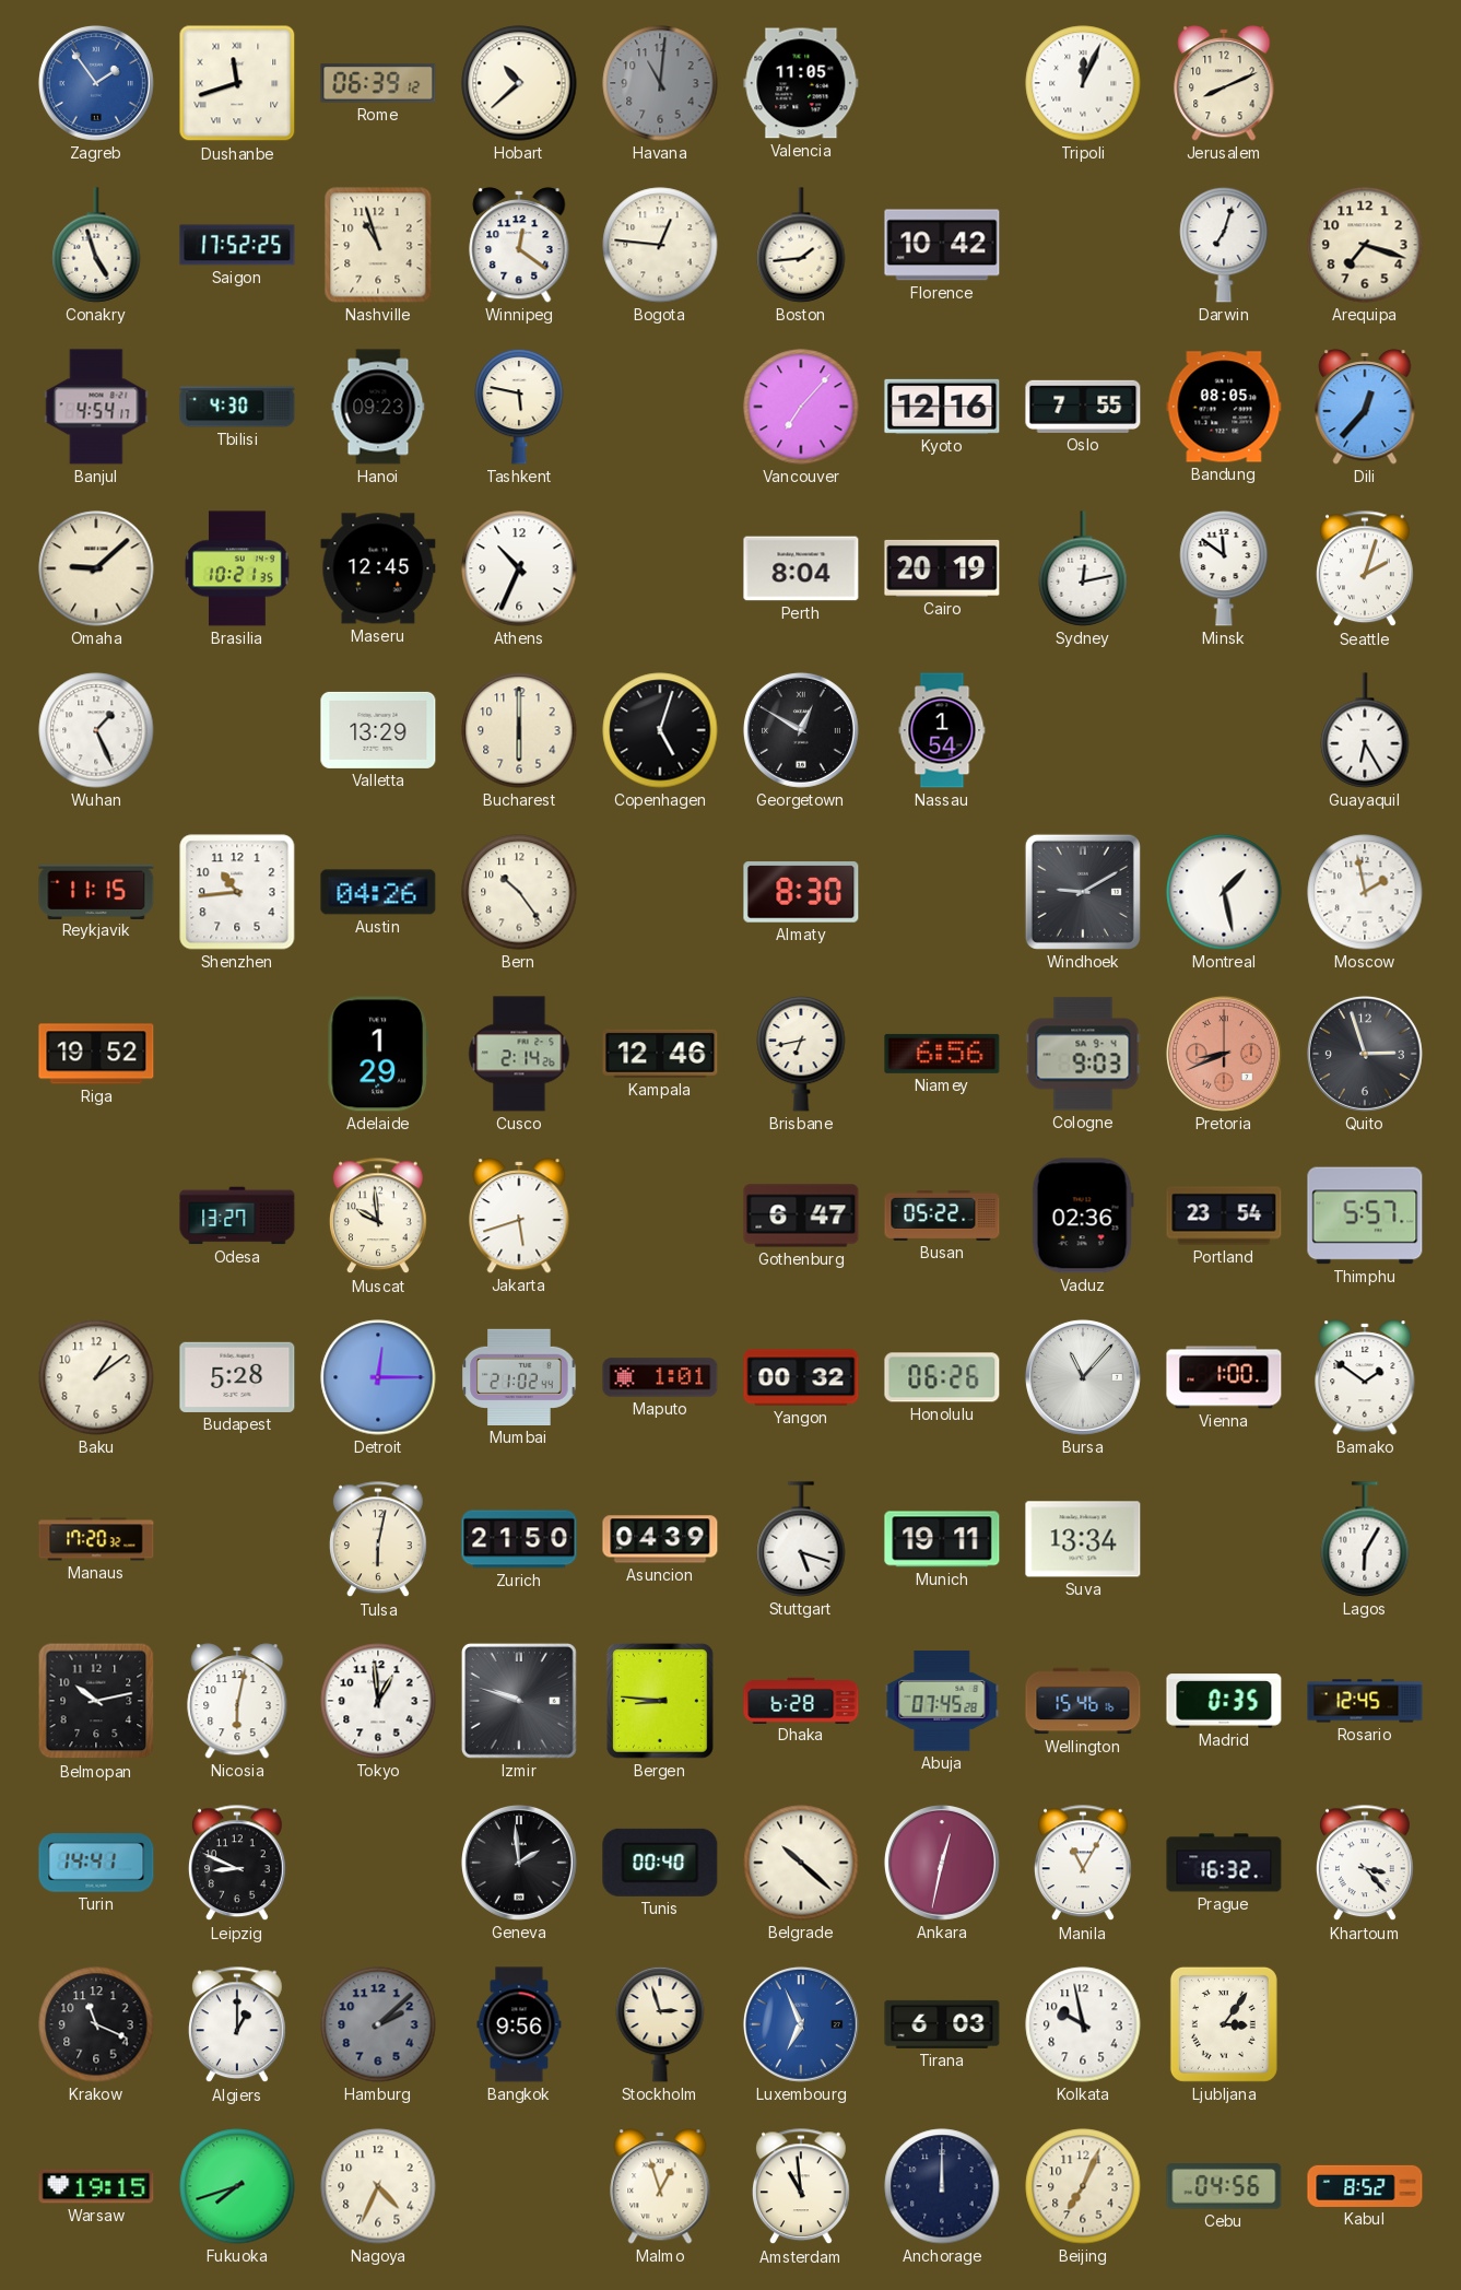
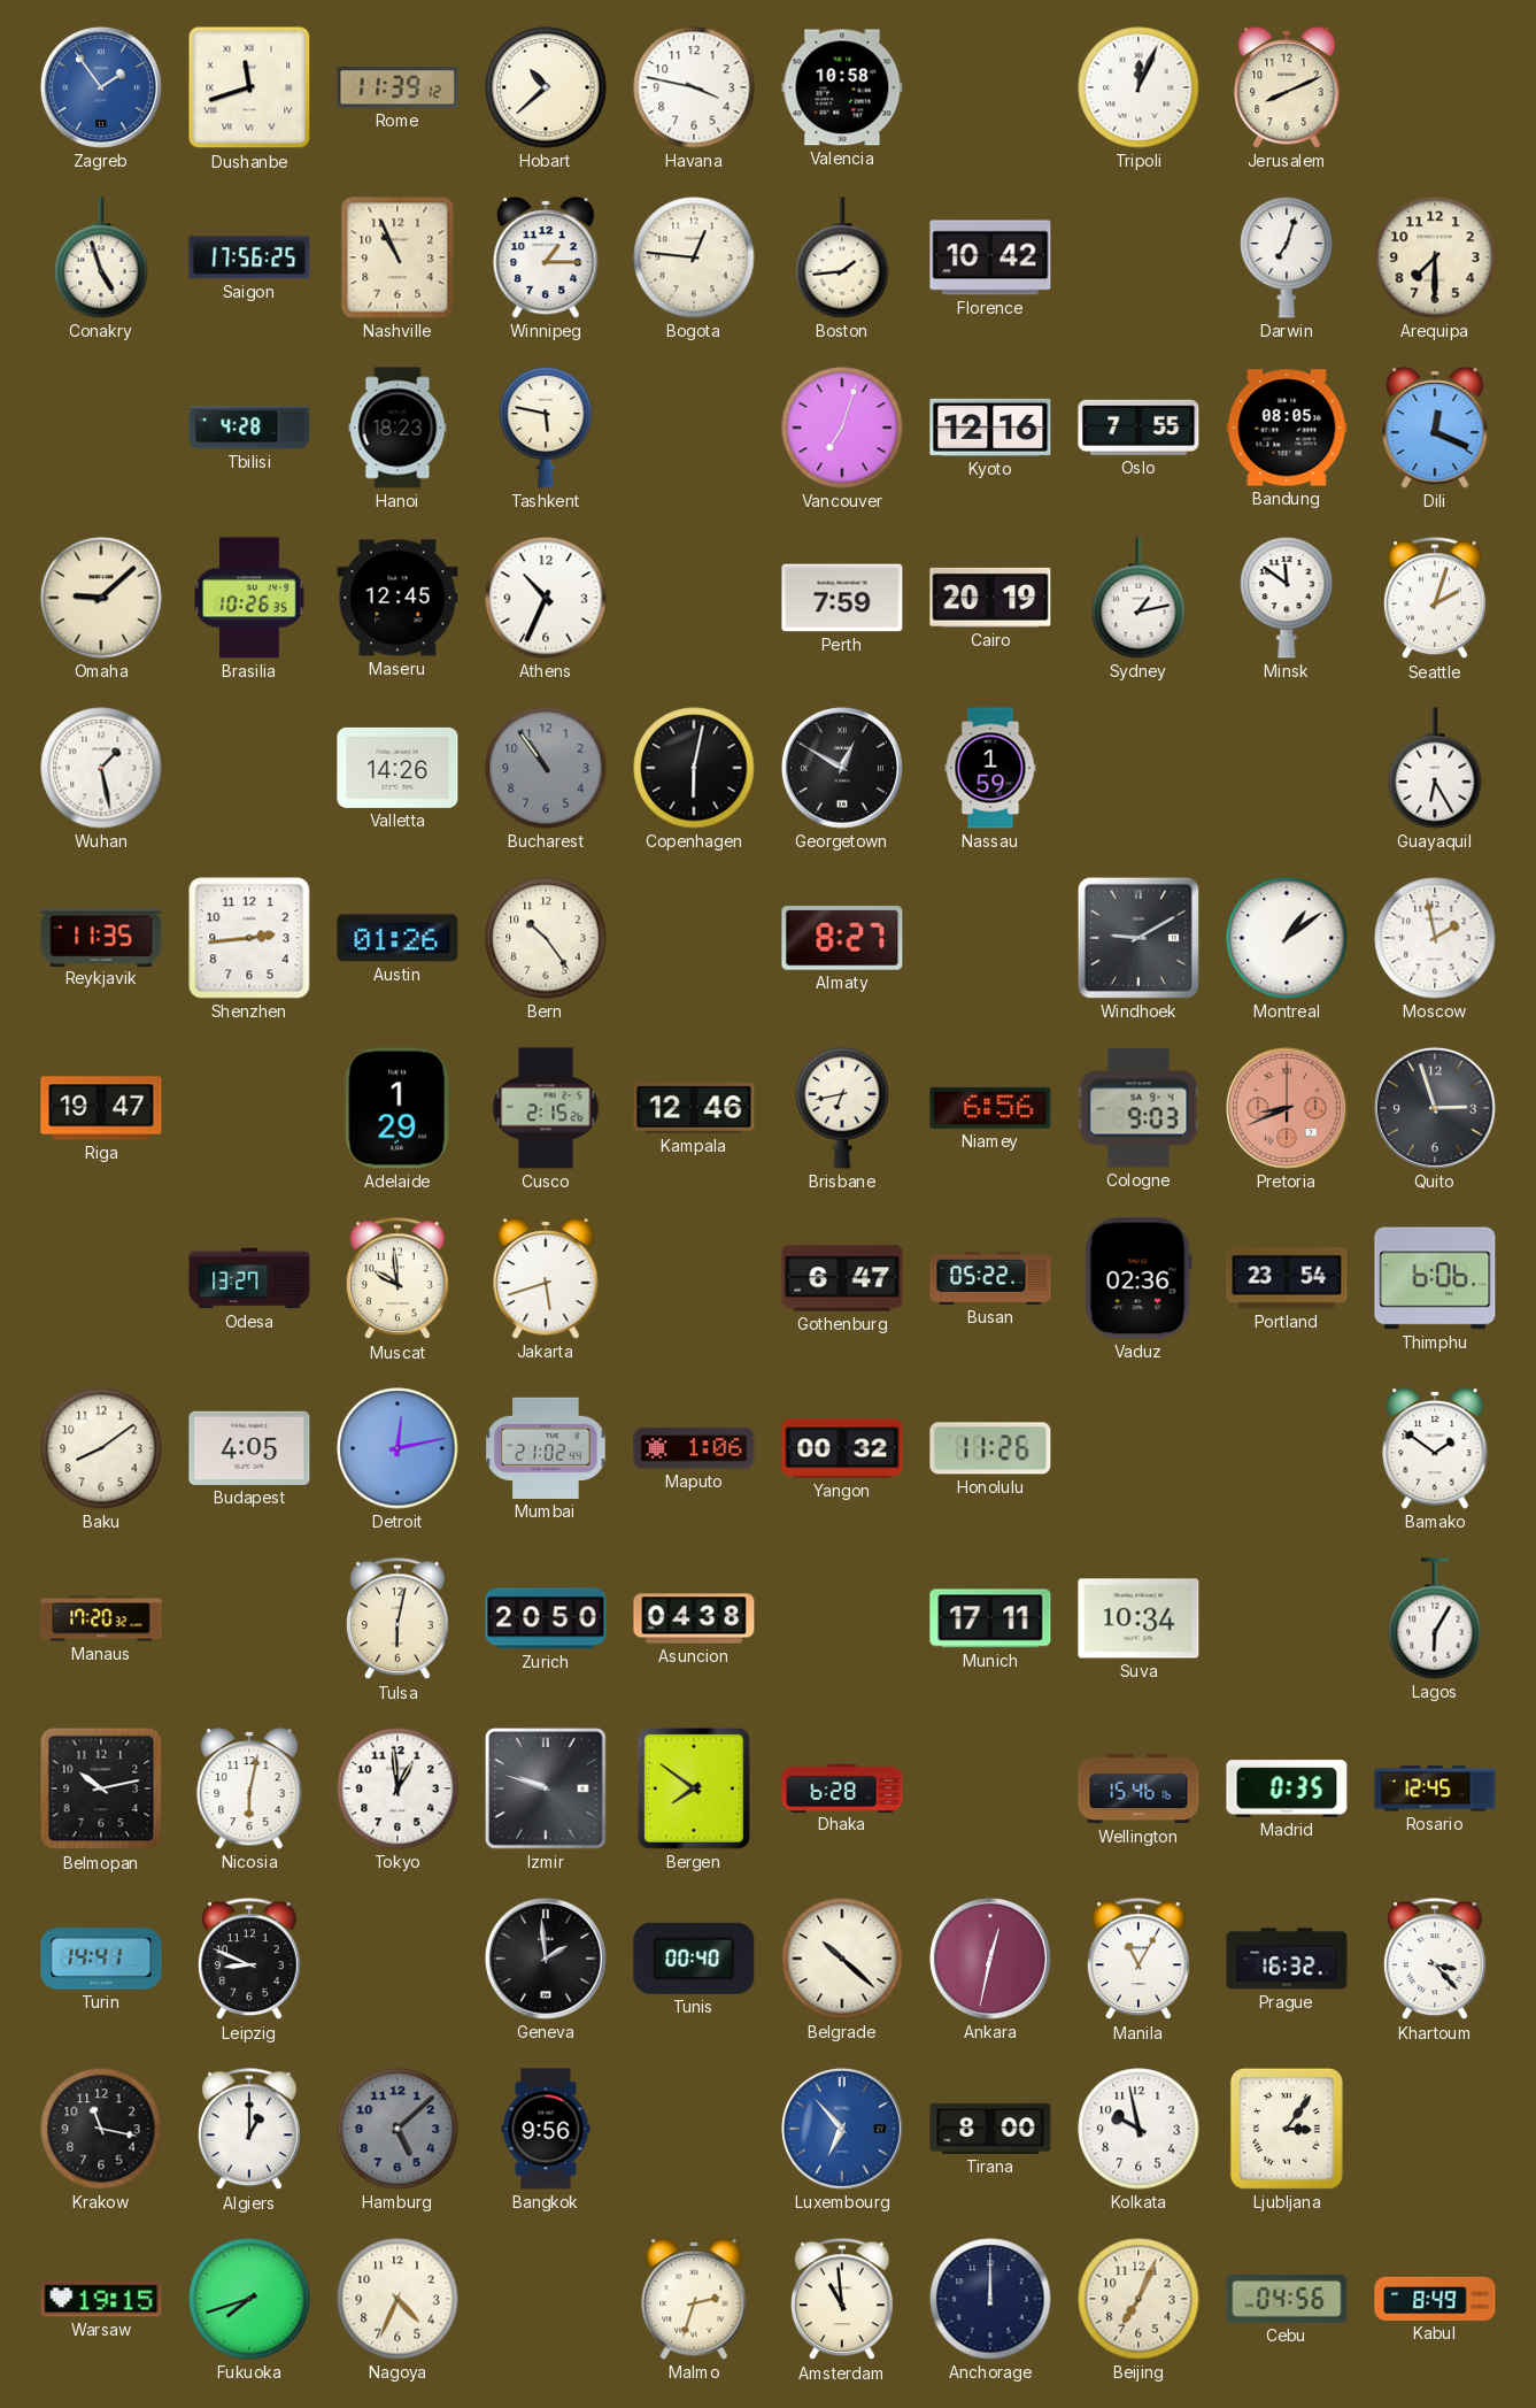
Rome: 06:39 -> 11:39 (397, 87)
Havana: 11:01 -> 3:47 (694, 87)
Havana dial: grey -> white (694, 87)
Valencia: 11:05 -> 10:58 (842, 87)
Saigon: 17:52 -> 17:56 (249, 257)
Nashville: 10:57 -> 10:56 (397, 257)
Winnipeg: 12:21 -> 1:15 (546, 257)
Arequipa: 7:18 -> 7:30 (1435, 257)
Banjul: 4:54 -> none (96, 407)
Tbilisi: 4:30 -> 4:28 (249, 428)
Hanoi: 09:23 -> 18:23 (397, 428)
Vancouver: 7:07 -> 7:03 (842, 428)
Dili: 12:37 -> 12:19 (1435, 428)
Brasilia: 10:21 -> 10:26 (249, 598)
Perth: 8:04 -> 7:59 (842, 598)
Sydney: 12:13 -> 1:13 (1139, 598)
Wuhan: 1:26 -> 1:28 (101, 768)
Valletta: 13:29 -> 14:26 (397, 768)
Bucharest: 6:00 -> 10:54 (546, 768)
Bucharest dial: cream -> grey (546, 768)
Copenhagen: 5:03 -> 6:02 (694, 768)
Nassau: 1:54 -> 1:59 (990, 768)
Reykjavik: 11:15 -> 11:35 (101, 937)
Shenzhen: 10:44 -> 2:44 (249, 938)
Austin: 04:26 -> 01:26 (397, 938)
Almaty: 8:30 -> 8:27 (842, 938)
Montreal: 1:28 -> 1:09 (1287, 938)
Riga: 19:52 -> 19:47 (101, 1108)
Cusco: 2:14 -> 2:15 (546, 1108)
Thimphu: 5:57 -> 6:06 (1435, 1278)
Baku: 1:09 -> 8:09 (101, 1448)
Budapest: 5:28 -> 4:05 (249, 1448)
Detroit: 12:15 -> 12:13 (397, 1448)
Maputo: 1:01 -> 1:06 (694, 1448)
Honolulu: 06:26 -> 11:26 (990, 1448)
Bursa: 11:07 -> none (1083, 1377)
Vienna: 1:00 -> none (1224, 1377)
Zurich: 21:50 -> 20:50 (546, 1618)
Asuncion: 04:39 -> 04:38 (694, 1618)
Stuttgart: 5:18 -> none (801, 1539)
Munich: 19:11 -> 17:11 (990, 1618)
Suva: 13:34 -> 10:34 (1139, 1618)
Bergen: 8:46 -> 7:51 (694, 1790)
Abuja: 07:45 -> none (942, 1702)
Krakow: 11:19 -> 11:17 (101, 2129)
Hamburg: 2:08 -> 5:08 (397, 2129)
Stockholm: 2:57 -> none (660, 2024)
Luxembourg: 6:56 -> 6:53 (842, 2129)
Tirana: 6:03 -> 8:00 (990, 2129)
Malmo: 12:57 -> 2:33 (694, 2299)
Kabul: 8:52 -> 8:49 (1435, 2299)
